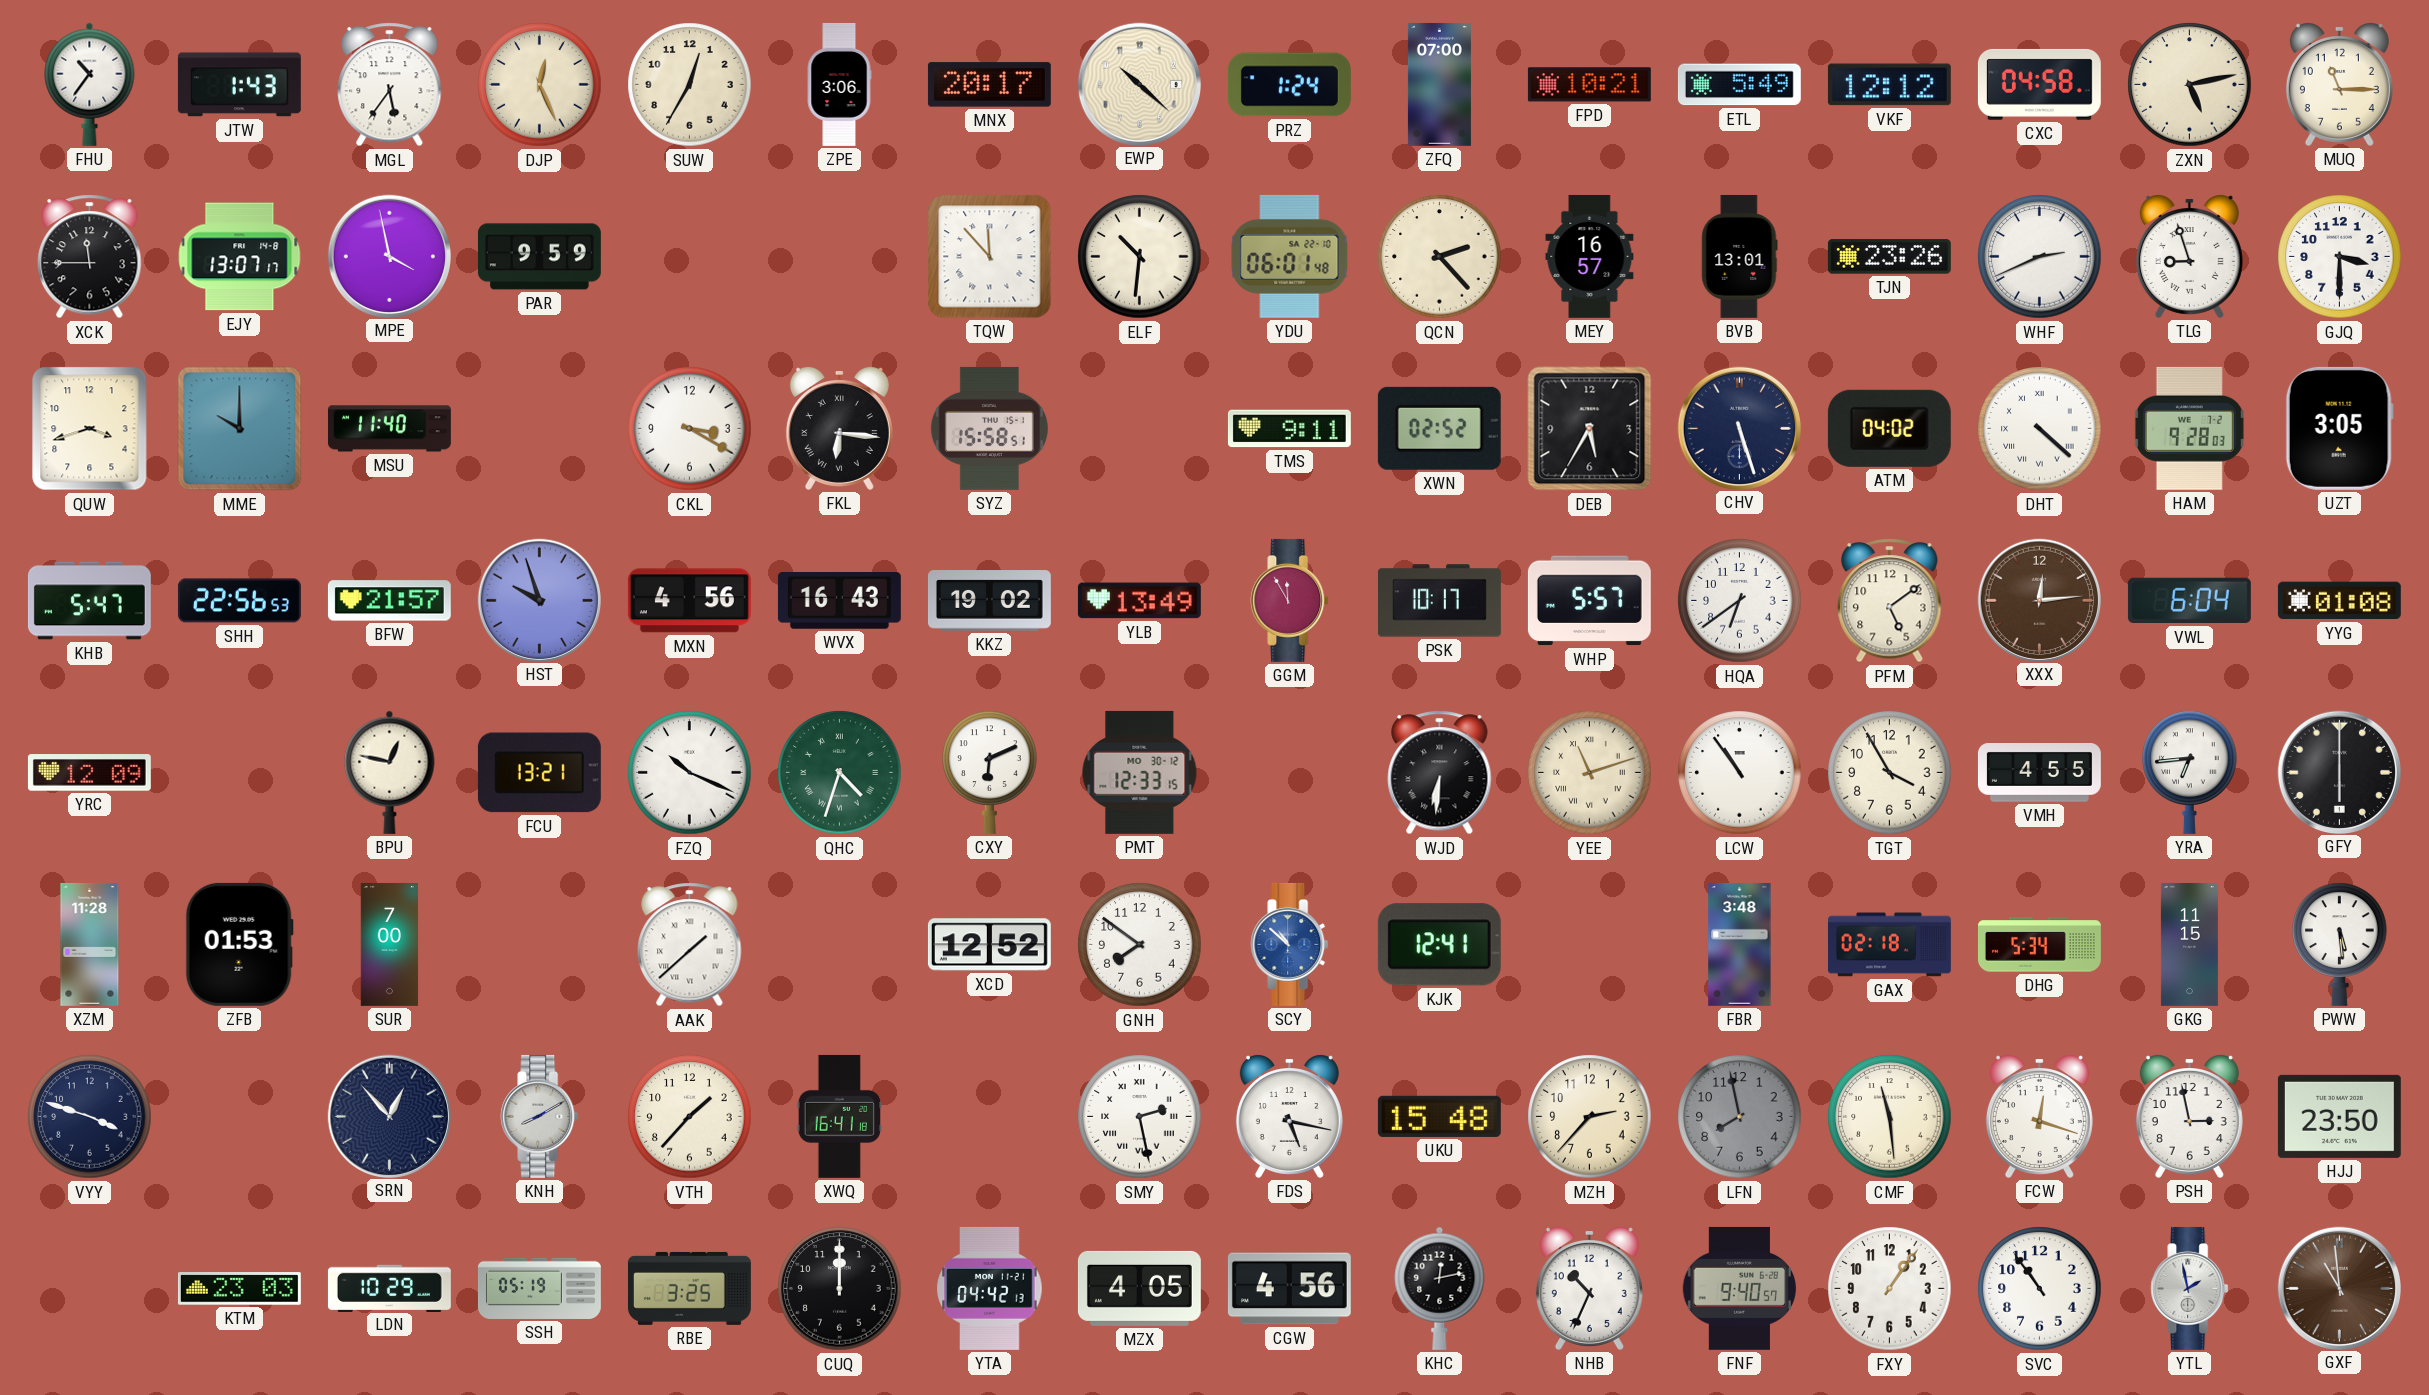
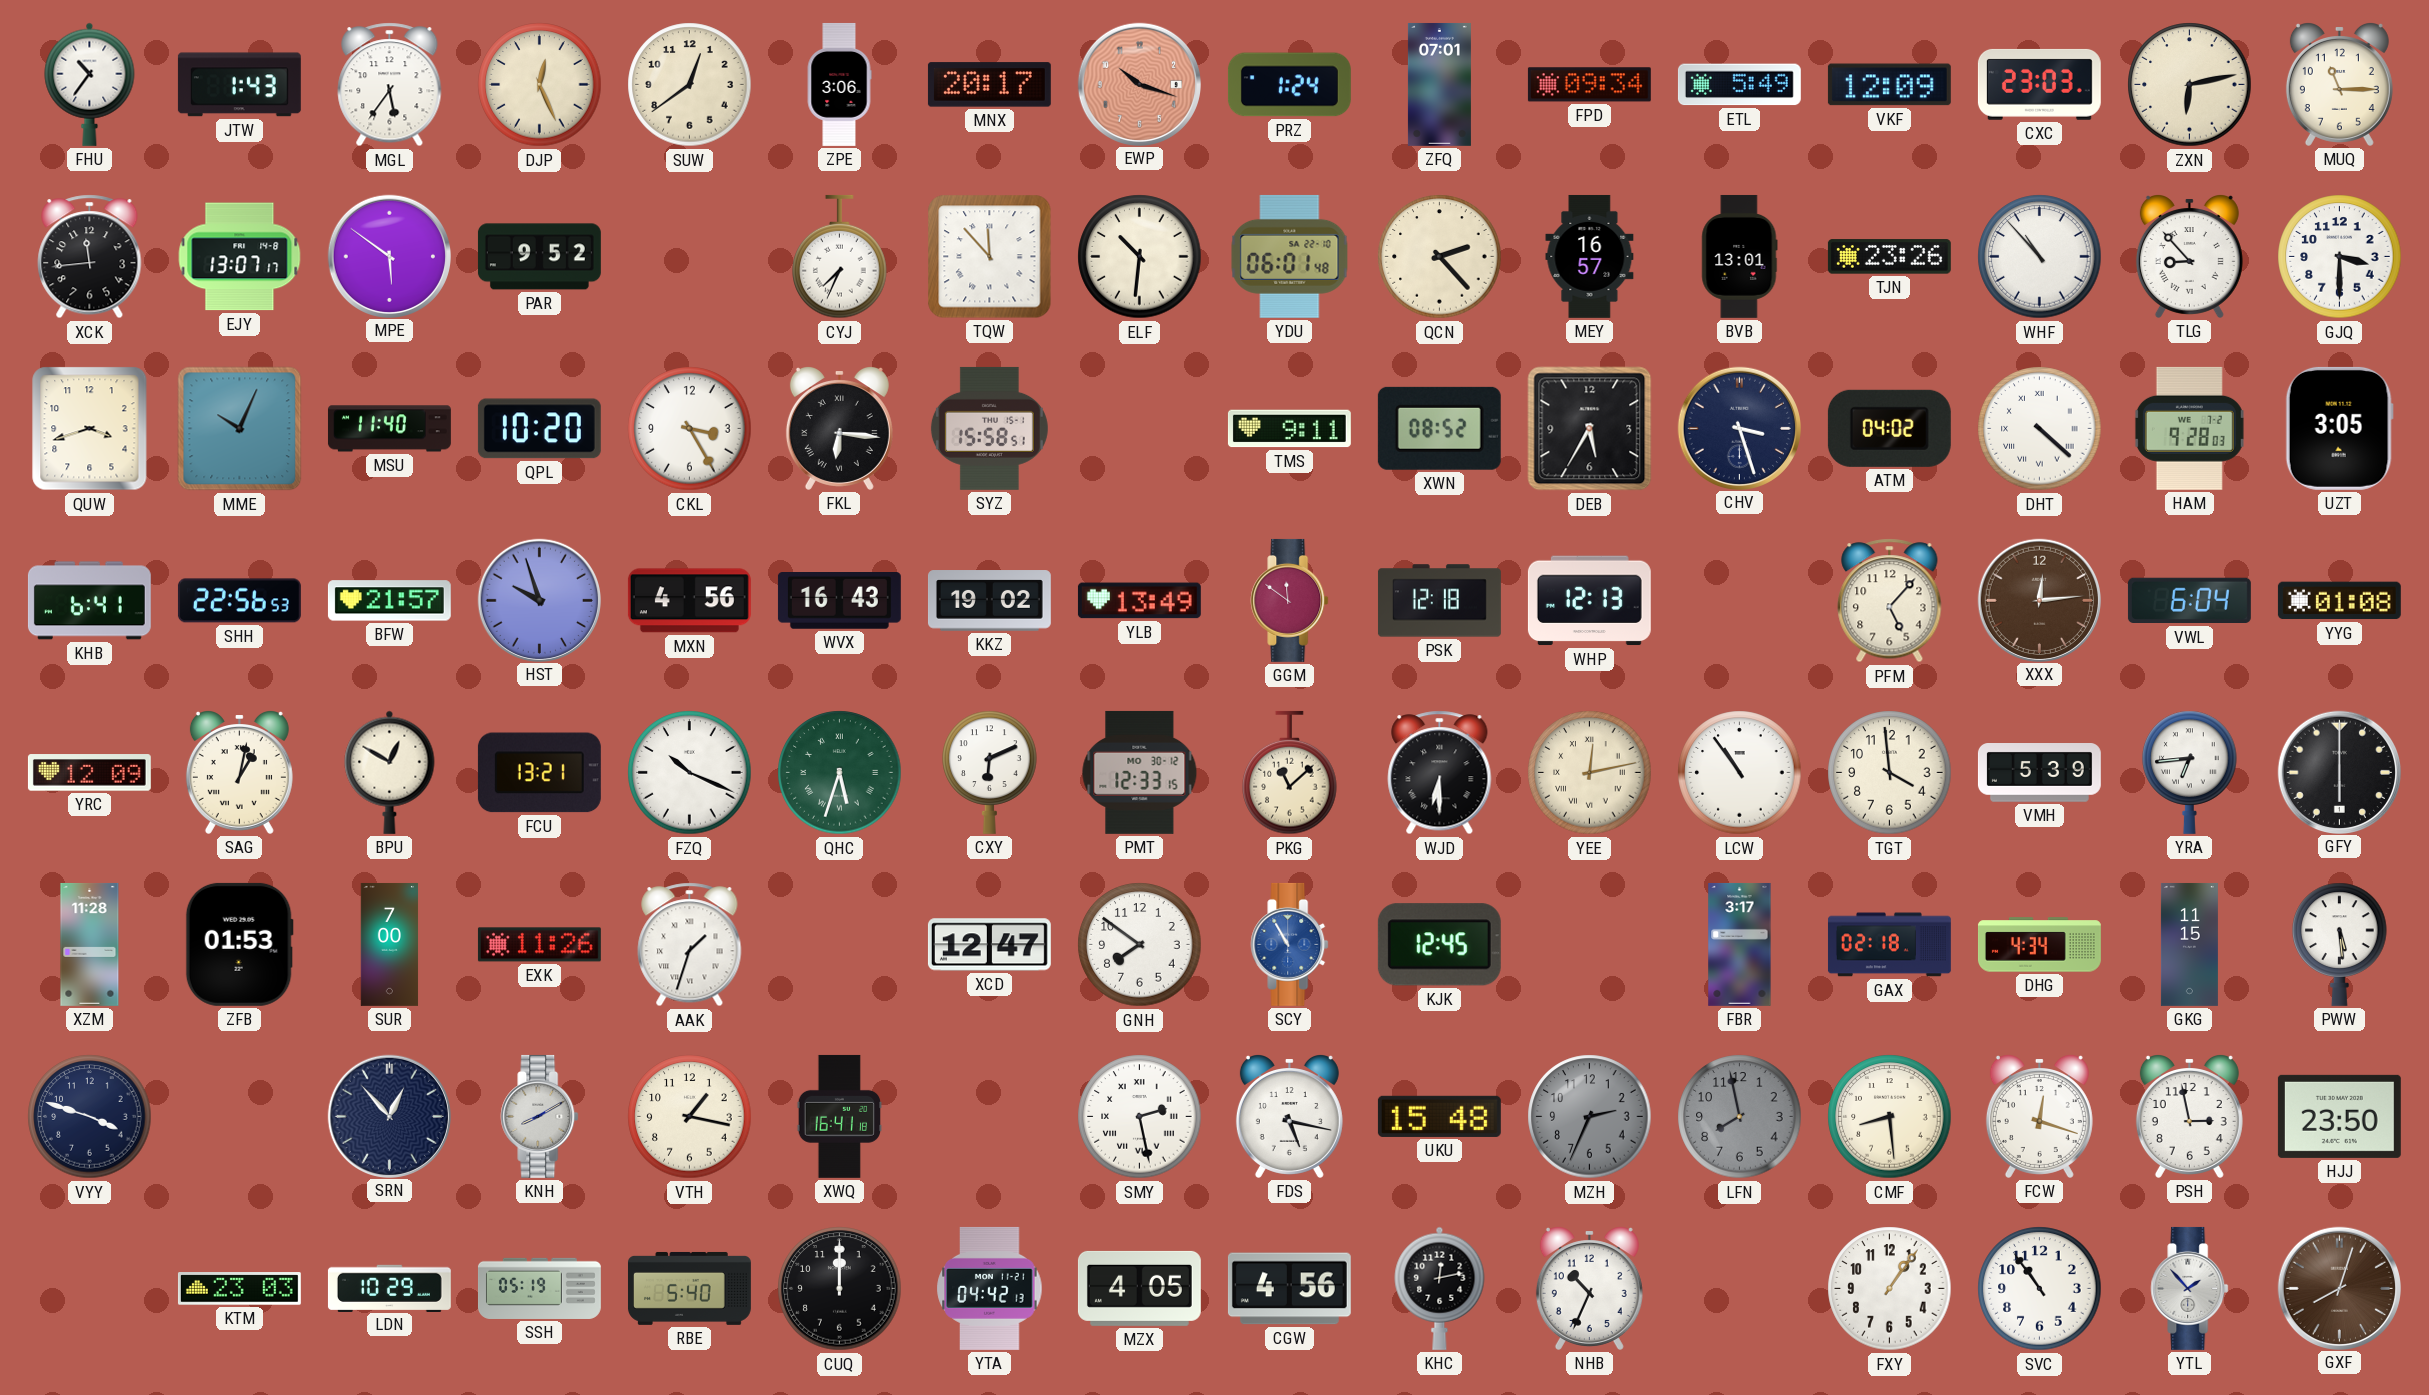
SUW: 12:35 -> 12:39 (690, 85)
EWP: 10:22 -> 10:18 (1139, 84)
EWP dial: cream -> salmon (1139, 84)
ZFQ: 07:00 -> 07:01 (1439, 84)
FPD: 10:21 -> 09:34 (1589, 85)
VKF: 12:12 -> 12:09 (1889, 85)
CXC: 04:58 -> 23:03 (2039, 84)
ZXN: 5:13 -> 6:13 (2190, 85)
XCK: 11:45 -> 11:44 (90, 257)
MPE: 3:58 -> 5:51 (389, 256)
PAR: 9:59 -> 9:52 (539, 257)
CYJ: none -> 7:34 (840, 257)
WHF: 2:41 -> 10:53 (2040, 257)
TLG: 8:57 -> 8:53 (2189, 257)
MME: 10:00 -> 10:04 (240, 429)
QPL: none -> 10:20 (539, 429)
CKL: 3:20 -> 3:25 (690, 429)
XWN: 02:52 -> 08:52 (1439, 428)
CHV: 5:27 -> 3:27 (1739, 428)
KHB: 5:47 -> 6:41 (89, 601)
GGM: 11:55 -> 11:51 (1290, 600)
PSK: 10:17 -> 12:18 (1439, 601)
WHP: 5:57 -> 12:13 (1589, 601)
HQA: 6:39 -> none (1740, 601)
PFM: 5:09 -> 5:07 (1890, 601)
SAG: none -> 1:02 (239, 773)
BPU: 12:47 -> 12:50 (390, 772)
QHC: 4:33 -> 5:33 (840, 773)
PKG: none -> 11:08 (1290, 773)
WJD: 6:31 -> 6:30 (1440, 773)
YEE: 11:12 -> 12:13 (1590, 773)
TGT: 3:55 -> 3:59 (1890, 773)
VMH: 4:55 -> 5:39 (2039, 773)
EXK: none -> 11:26 (539, 945)
AAK: 1:38 -> 1:33 (690, 945)
XCD: 12:52 -> 12:47 (989, 945)
SCY: 10:52 -> 10:55 (1290, 944)
KJK: 12:41 -> 12:45 (1439, 945)
FBR: 3:48 -> 3:17 (1740, 944)
DHG: 5:34 -> 4:34 (2039, 945)
VTH: 1:37 -> 1:17 (690, 1117)
MZH: 2:37 -> 2:34 (1590, 1117)
MZH dial: cream -> grey (1590, 1117)
CMF: 11:29 -> 8:29 (1890, 1117)
RBE: 3:25 -> 5:40 (689, 1288)
FNF: 9:40 -> none (1739, 1288)
YTL: 1:58 -> 1:53 (2190, 1288)
GXF: 10:59 -> 8:03 (2339, 1288)
